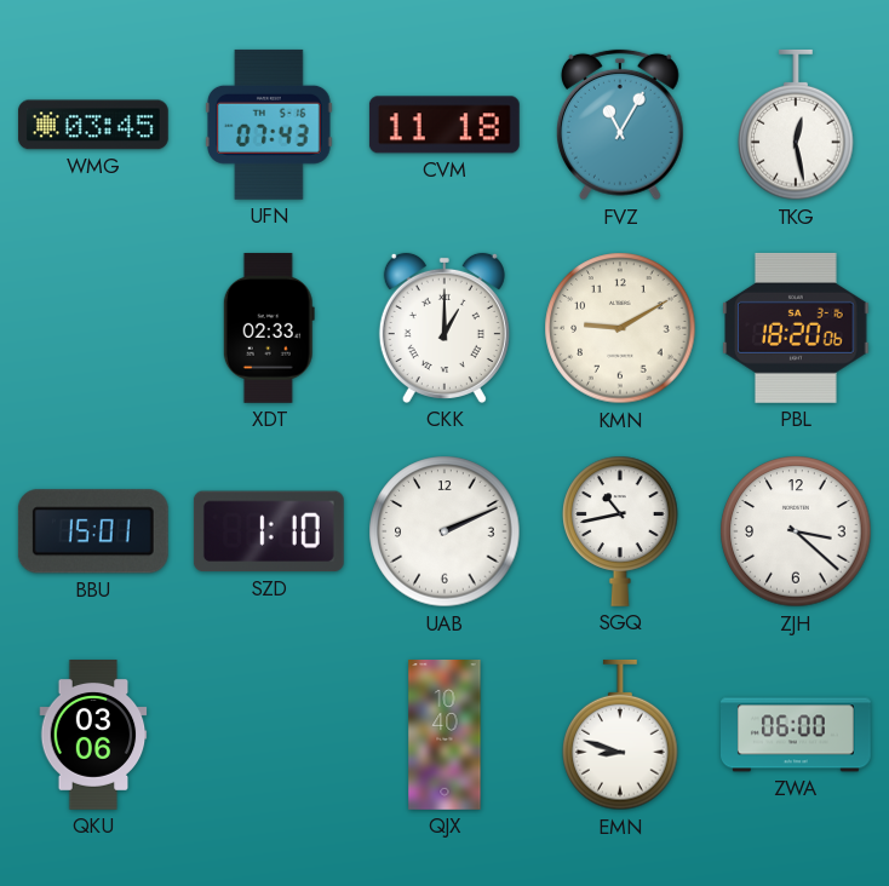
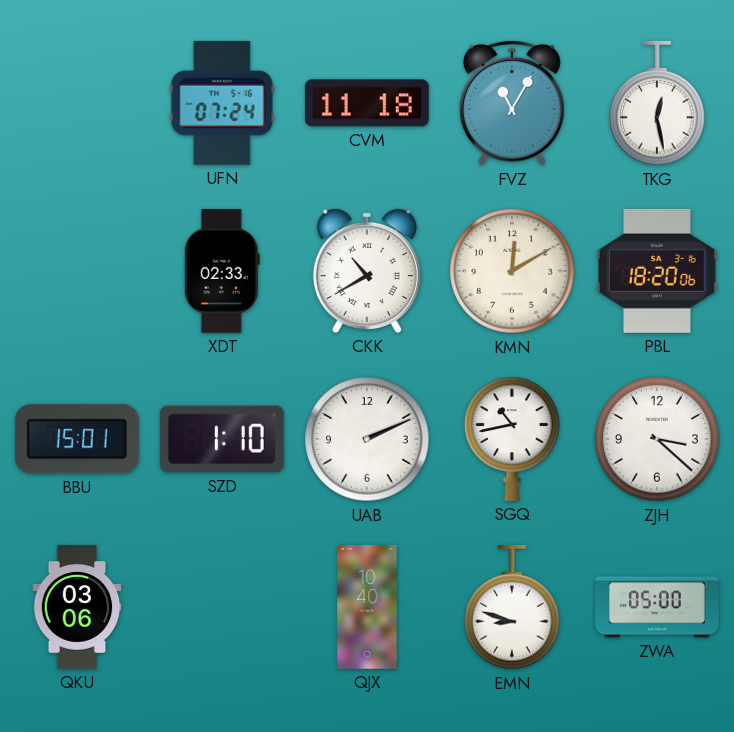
WMG: 03:45 -> none (93, 125)
UFN: 07:43 -> 07:24 (223, 103)
CKK: 1:00 -> 10:40 (367, 271)
KMN: 9:10 -> 12:10 (512, 271)
ZWA: 06:00 -> 05:00 (658, 607)
